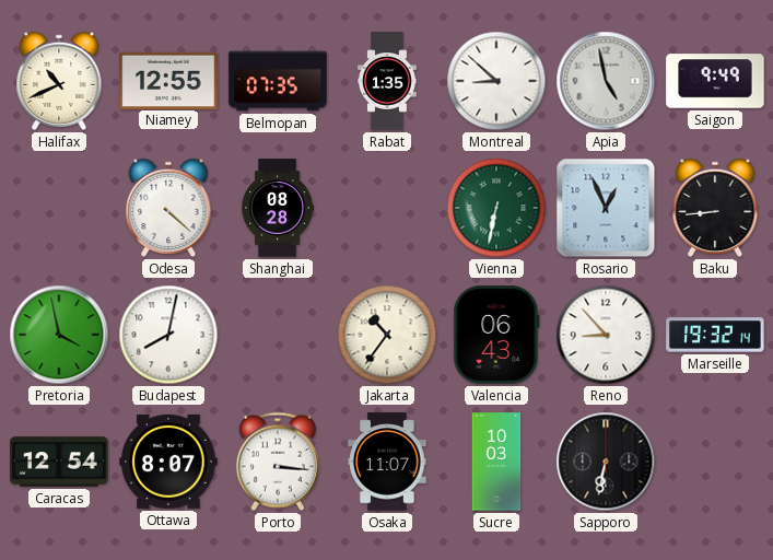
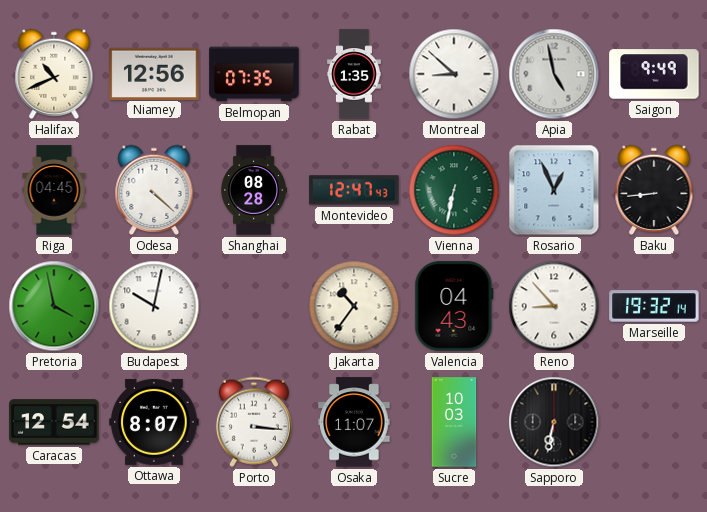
Niamey: 12:55 -> 12:56 (154, 73)
Riga: none -> 04:45 (54, 190)
Montevideo: none -> 12:47 (354, 190)
Budapest: 8:02 -> 10:02 (154, 306)
Valencia: 06:43 -> 04:43 (454, 306)
